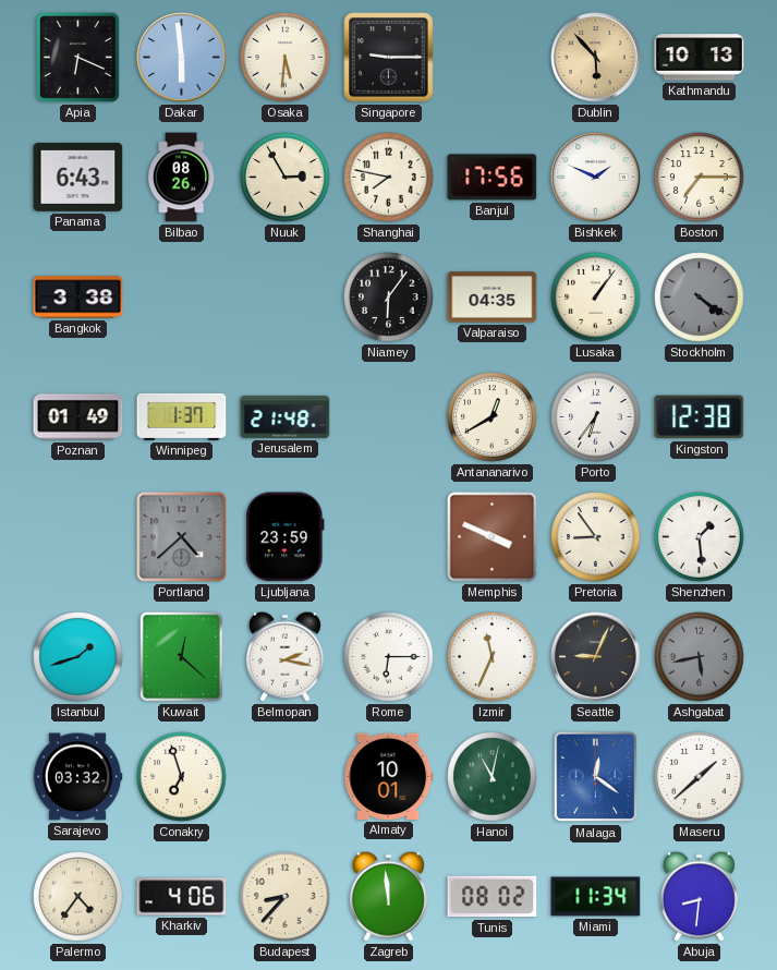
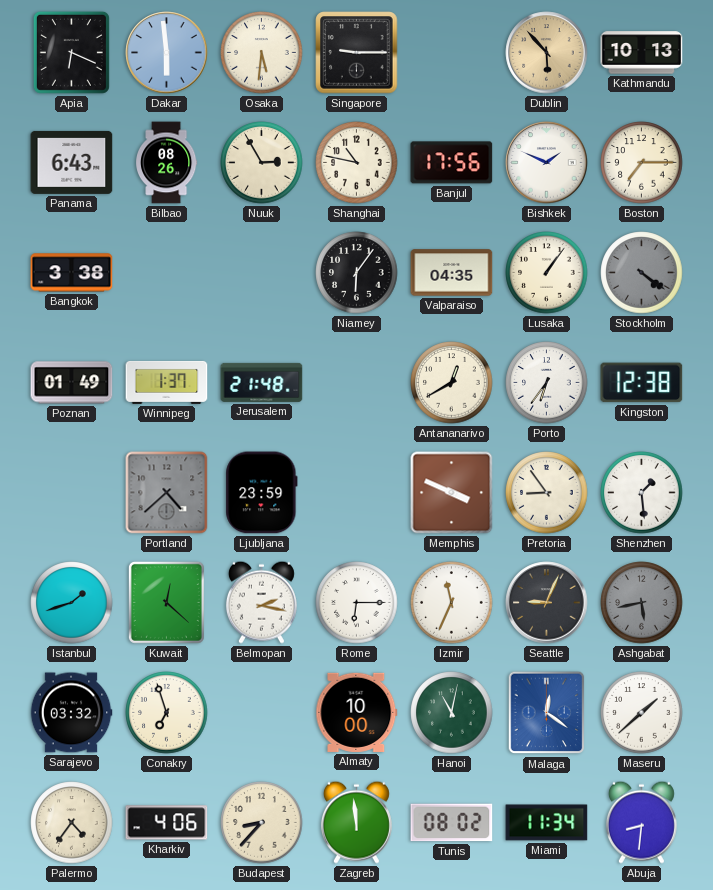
Shanghai: 7:47 -> 10:47 (357, 163)
Almaty: 10:01 -> 10:00 (357, 712)
